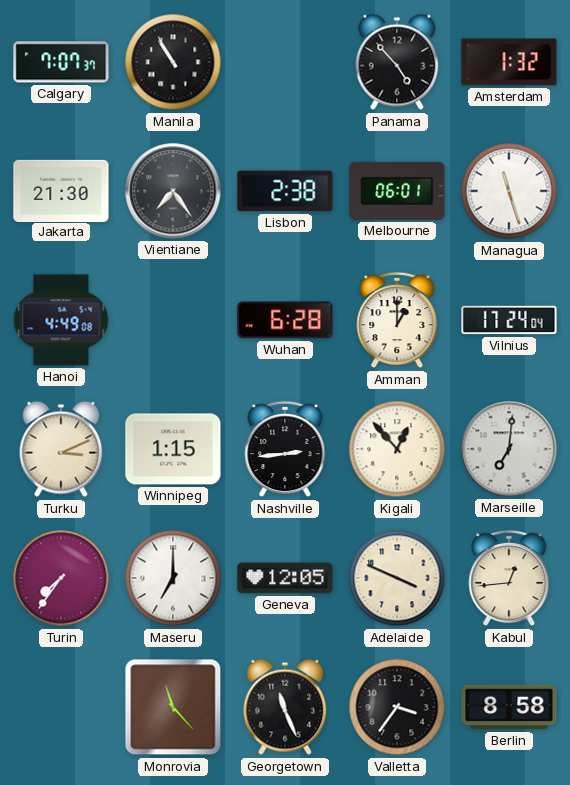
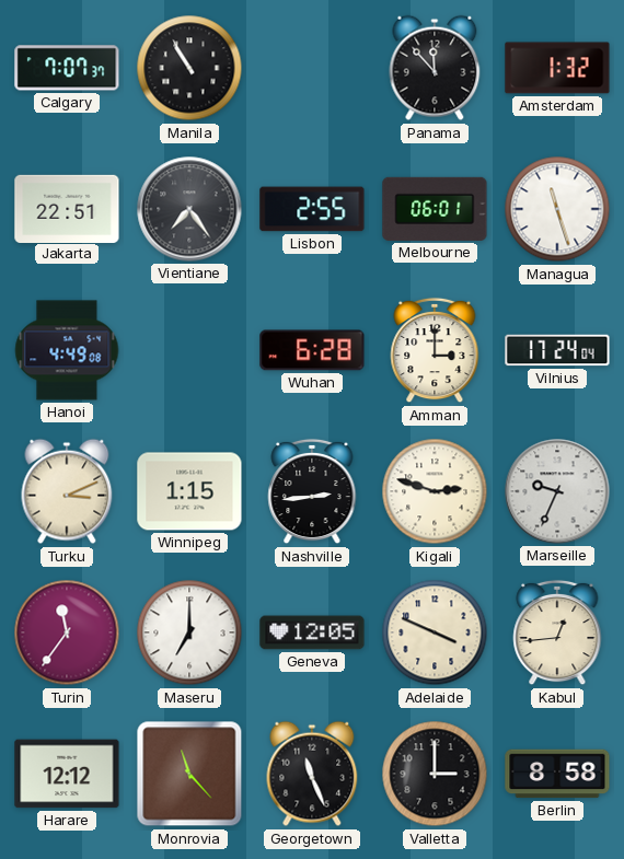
Panama: 4:53 -> 11:53 (435, 68)
Jakarta: 21:30 -> 22:51 (67, 208)
Lisbon: 2:38 -> 2:55 (312, 209)
Amman: 1:00 -> 3:00 (435, 350)
Kigali: 12:53 -> 2:48 (435, 491)
Marseille: 7:01 -> 9:34 (557, 491)
Turin: 7:36 -> 11:36 (67, 632)
Harare: none -> 12:12 (67, 774)
Valletta: 3:36 -> 3:00 (435, 774)
